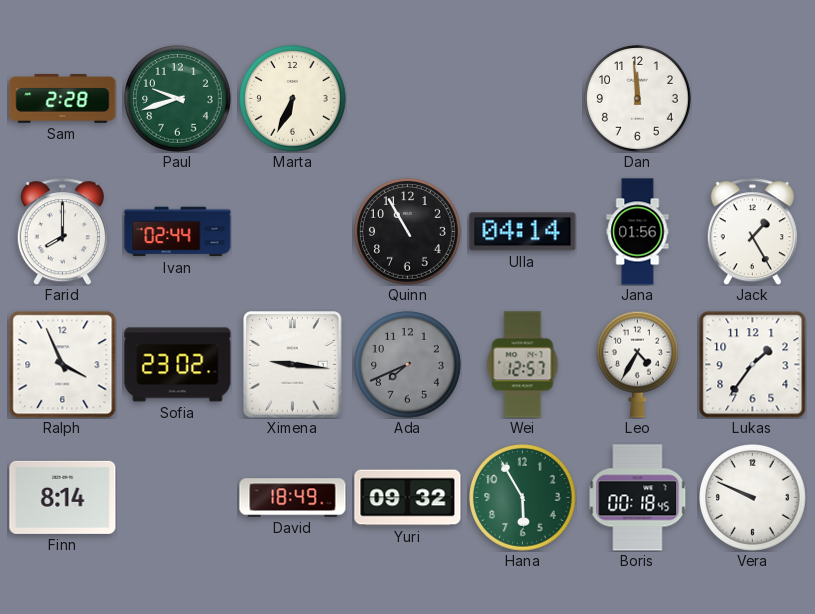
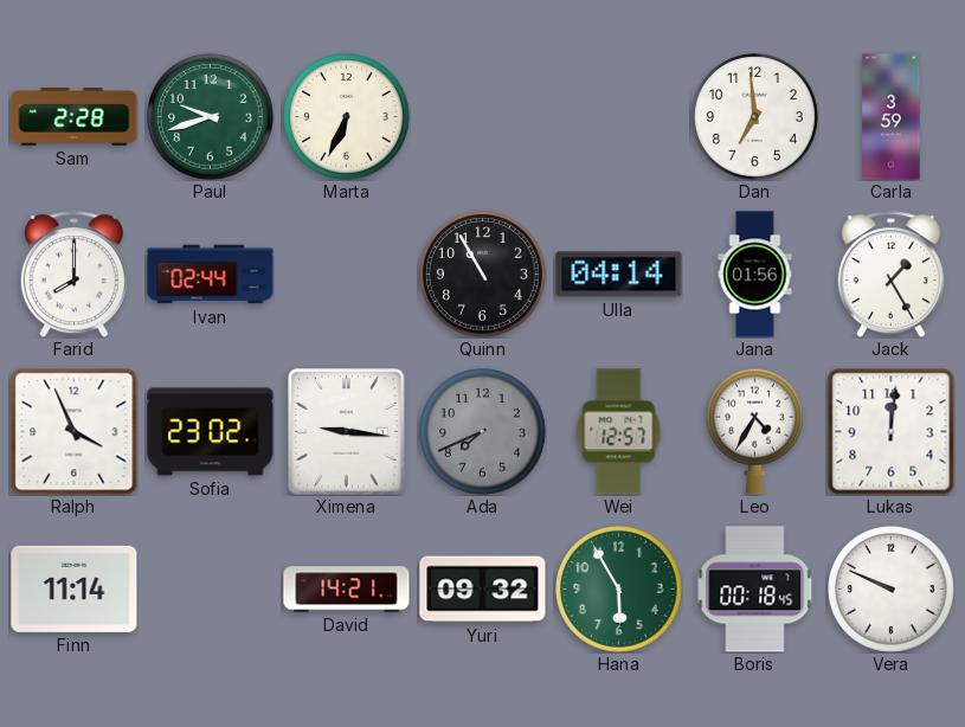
Dan: 11:59 -> 6:59 (755, 117)
Carla: none -> 3:59 (892, 117)
Lukas: 1:36 -> 12:01 (892, 432)
Finn: 8:14 -> 11:14 (75, 588)
David: 18:49 -> 14:21 (347, 590)
